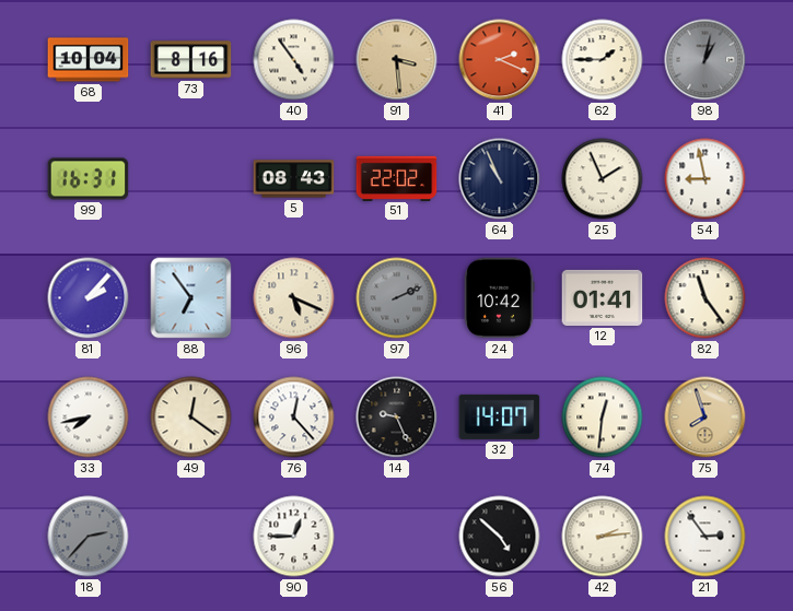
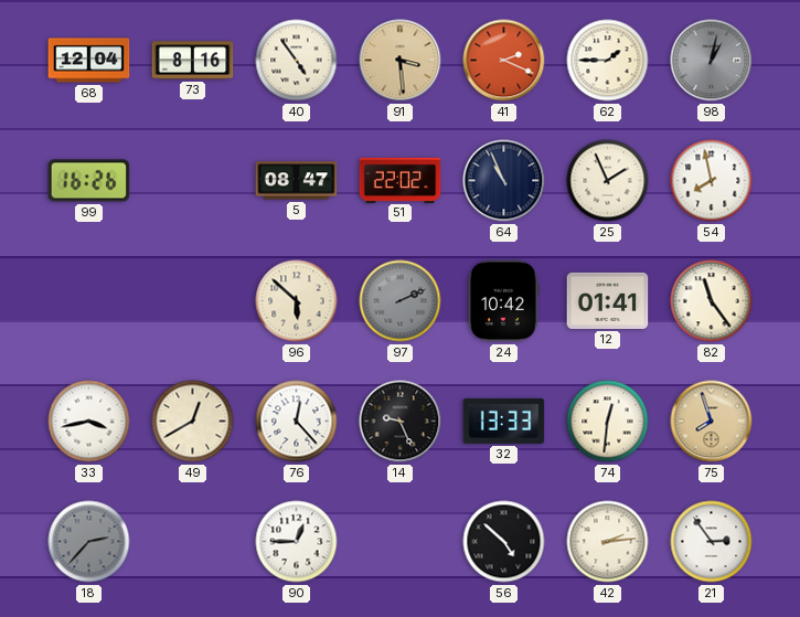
68: 10:04 -> 12:04 (89, 61)
99: 16:31 -> 16:26 (89, 181)
5: 08:43 -> 08:47 (297, 181)
54: 8:58 -> 7:58 (712, 181)
81: 2:07 -> none (89, 298)
88: 6:54 -> none (191, 298)
96: 5:19 -> 5:52 (297, 301)
33: 7:43 -> 3:43 (89, 422)
49: 12:21 -> 12:40 (193, 422)
32: 14:07 -> 13:33 (504, 421)
